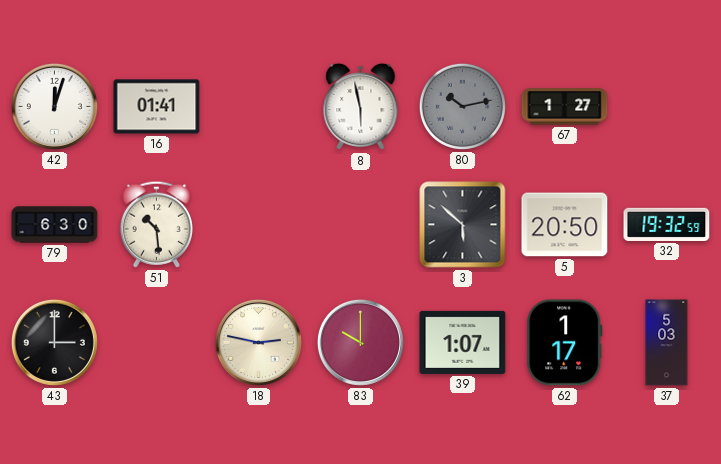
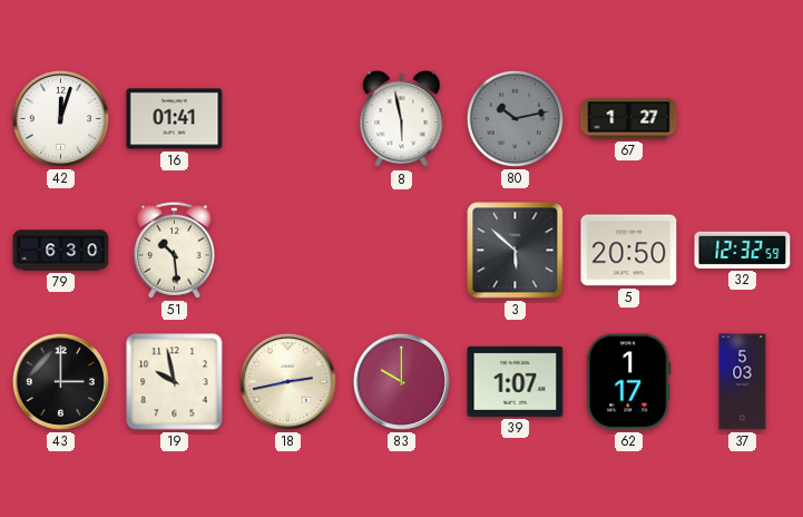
32: 19:32 -> 12:32 (743, 250)
19: none -> 9:58 (175, 382)
18: 2:47 -> 2:43 (287, 381)
